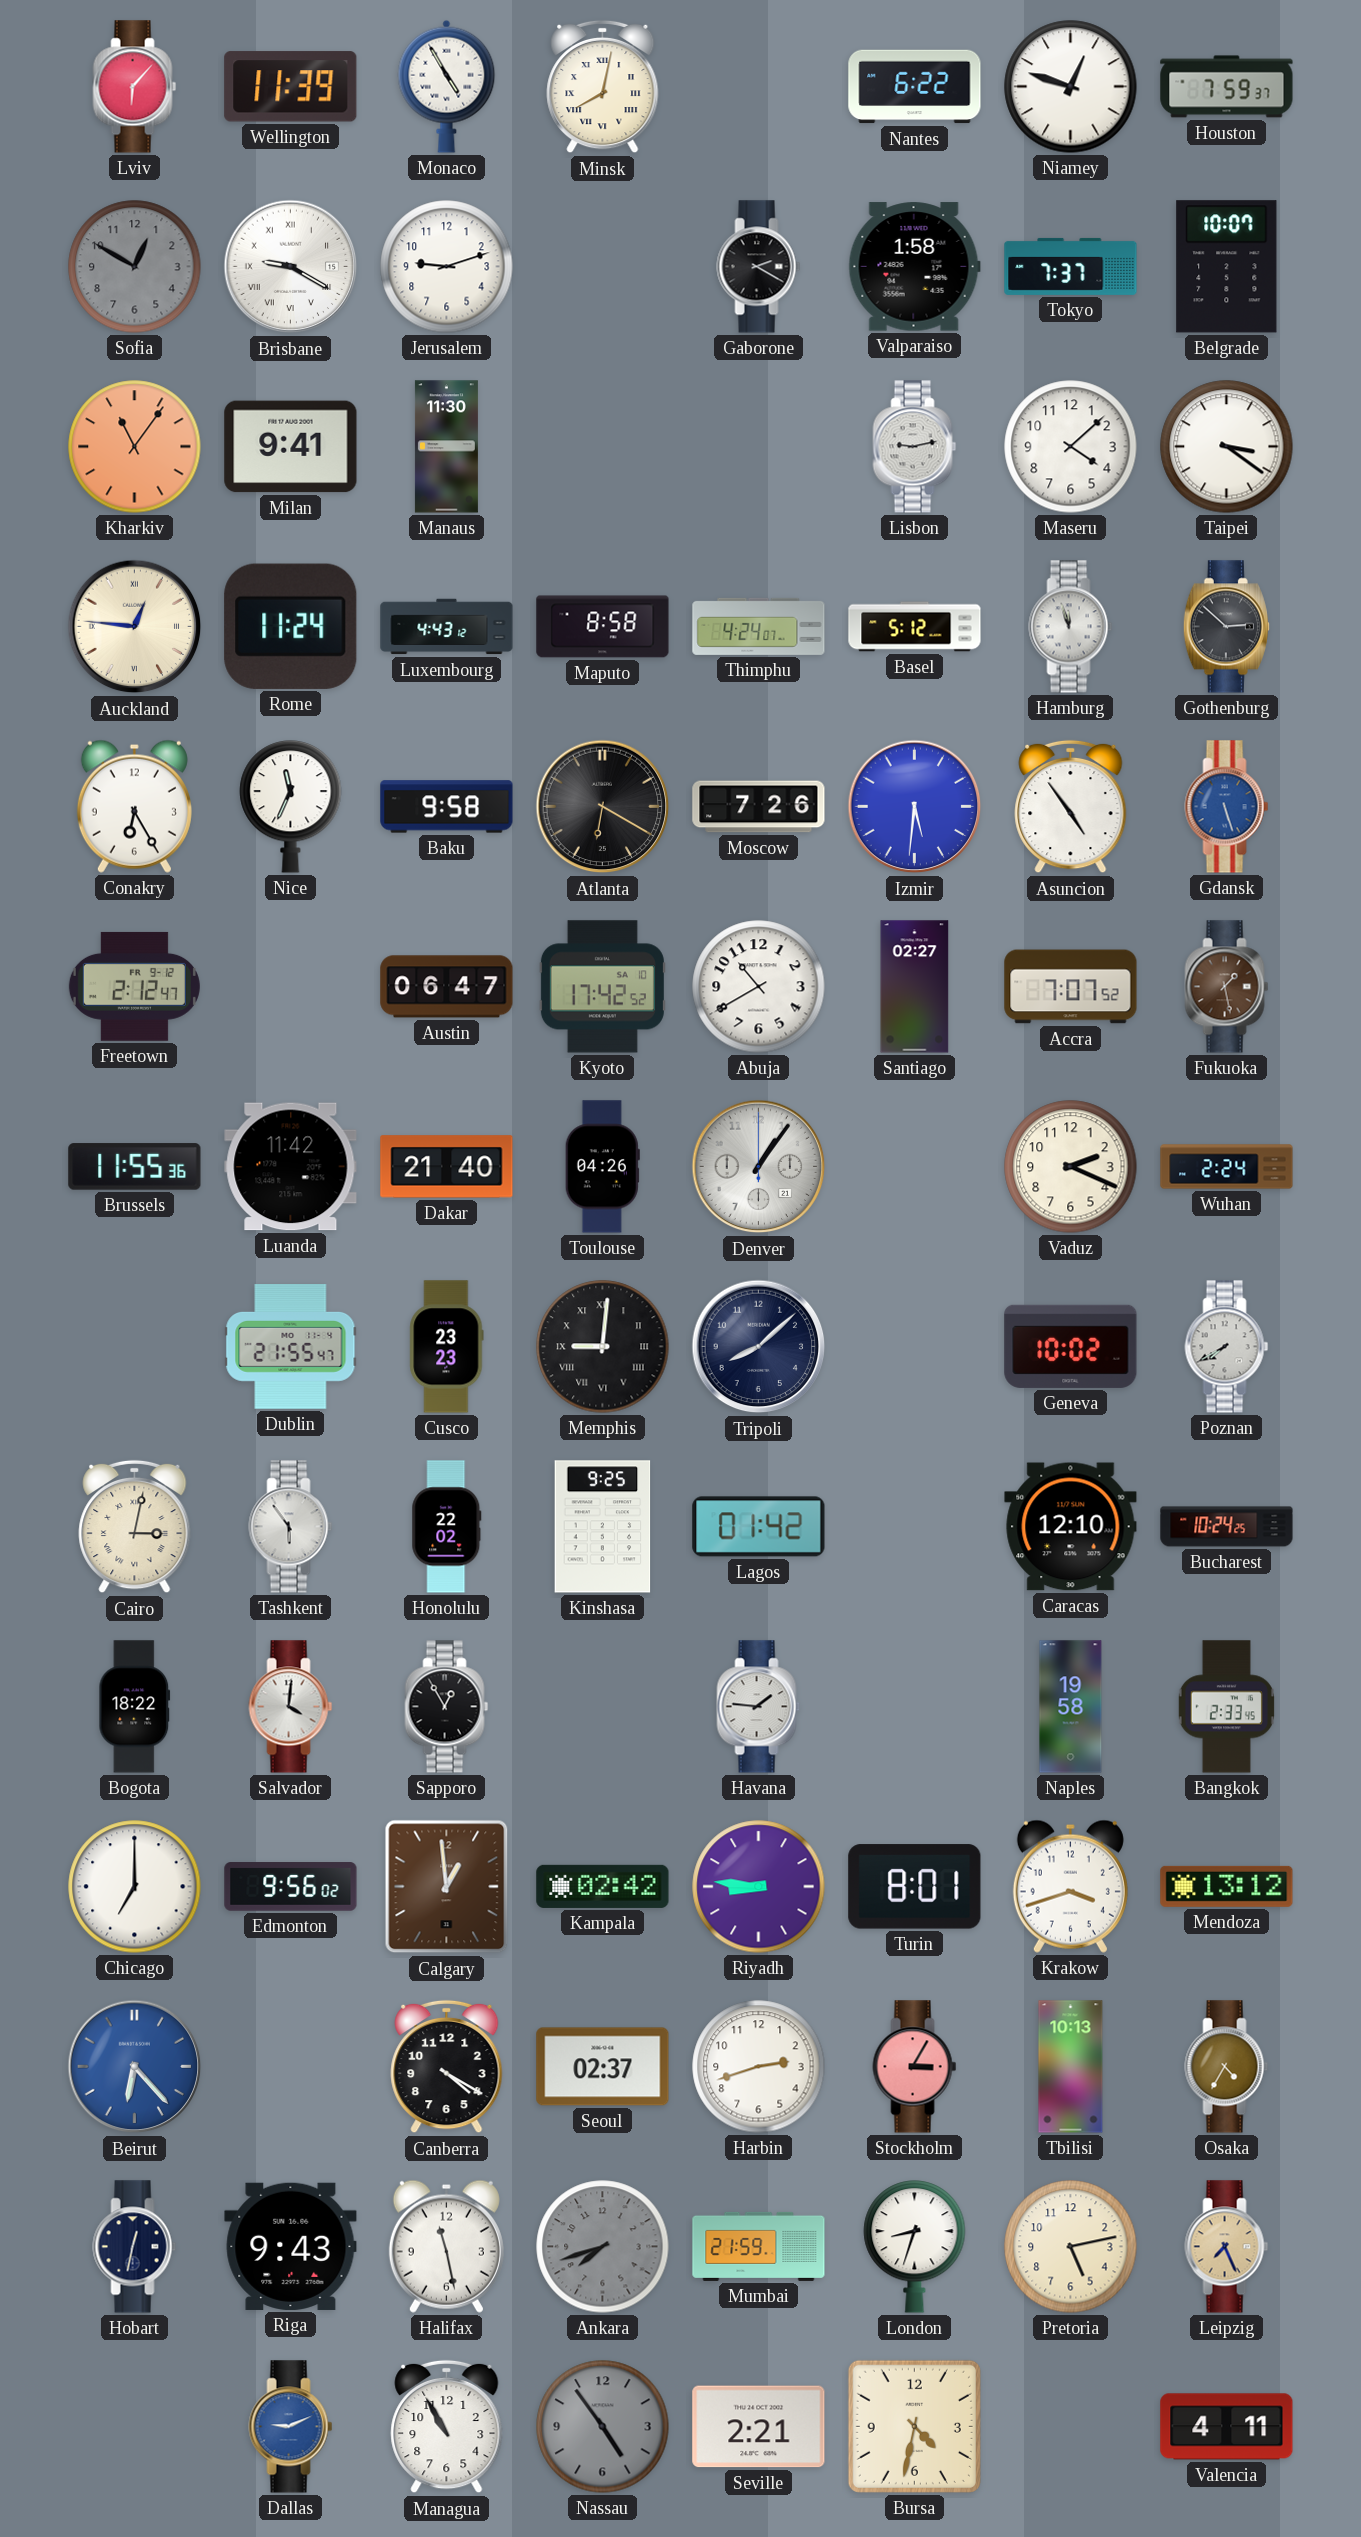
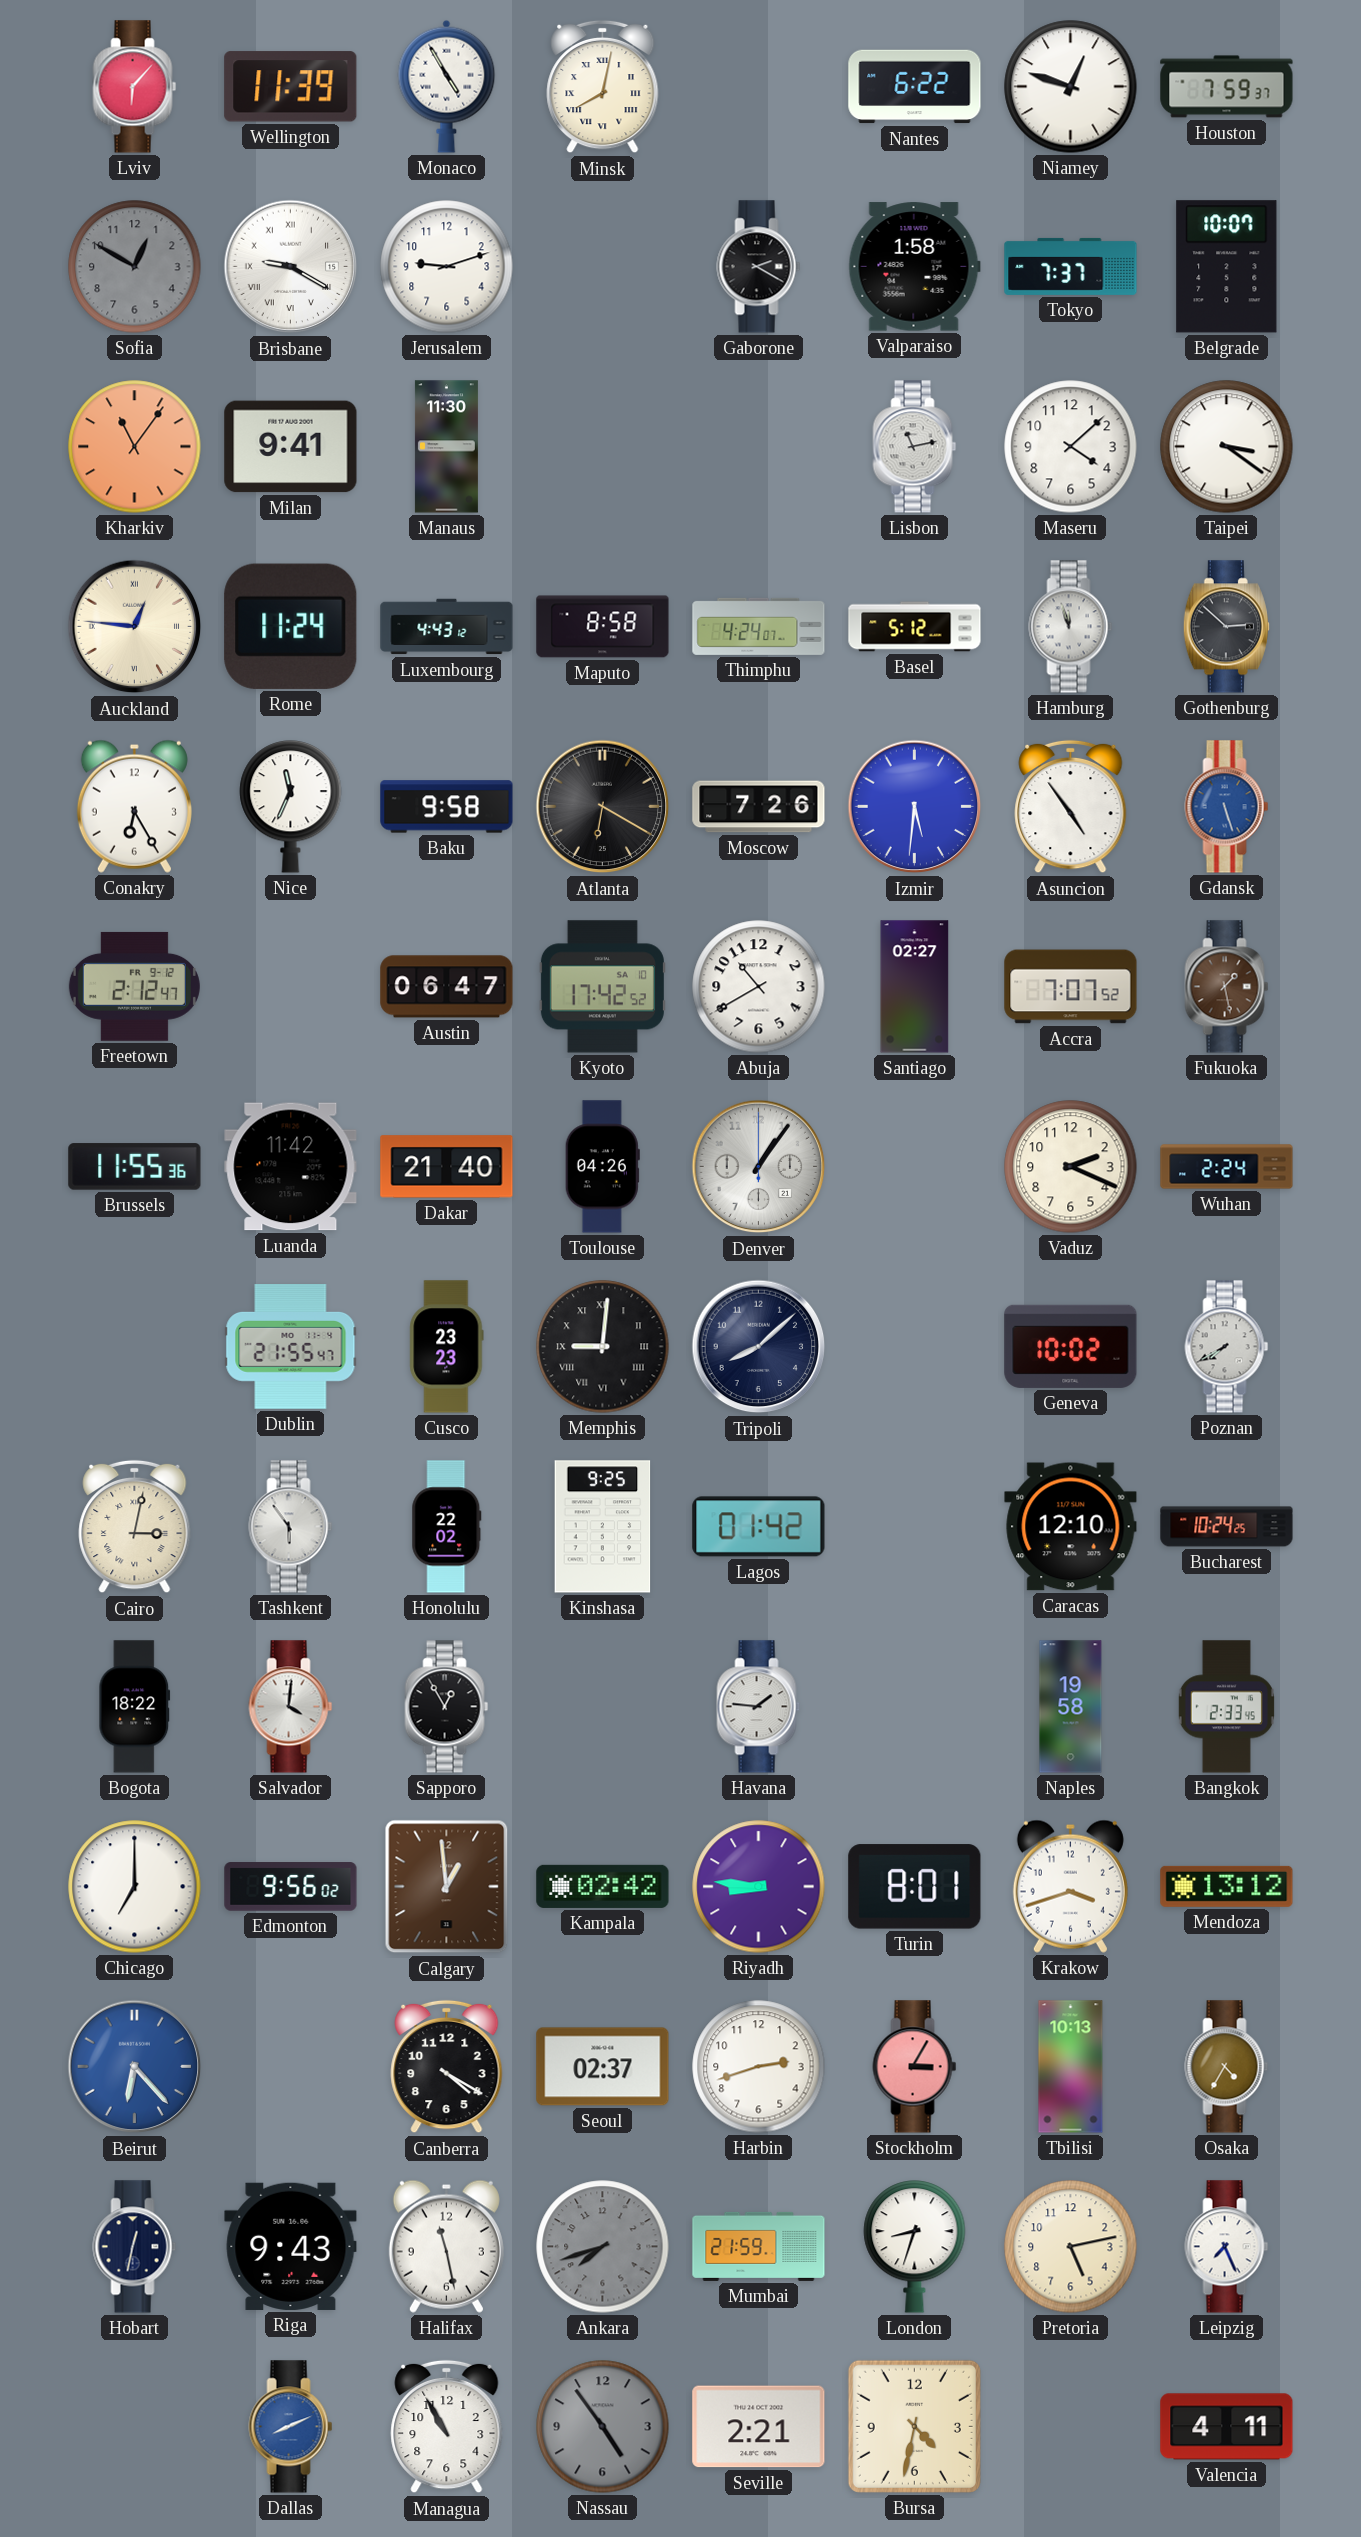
Lisbon: 9:13 -> 11:13 (915, 447)
Leipzig dial: champagne -> white (1227, 2247)
Dallas: 9:11 -> 8:11 (291, 2427)
